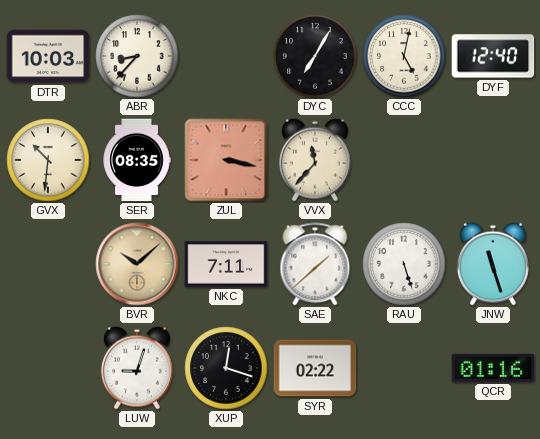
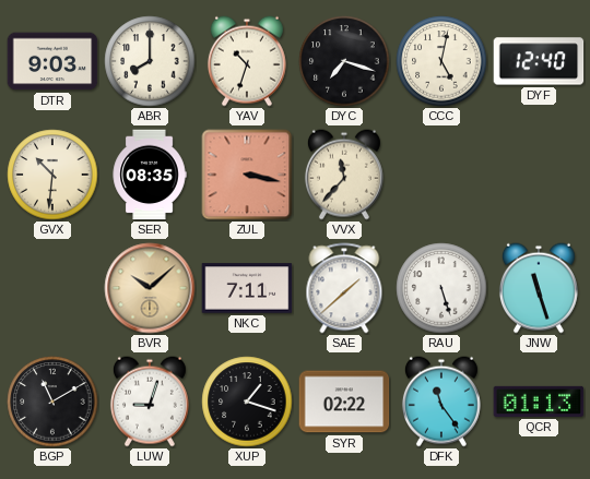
DTR: 10:03 -> 9:03 (52, 61)
ABR: 8:37 -> 8:00 (150, 61)
YAV: none -> 10:33 (247, 61)
DYC: 7:05 -> 7:18 (344, 61)
BGP: none -> 11:10 (52, 402)
XUP: 12:18 -> 1:18 (247, 402)
DFK: none -> 11:24 (441, 402)
QCR: 01:16 -> 01:13 (539, 402)
